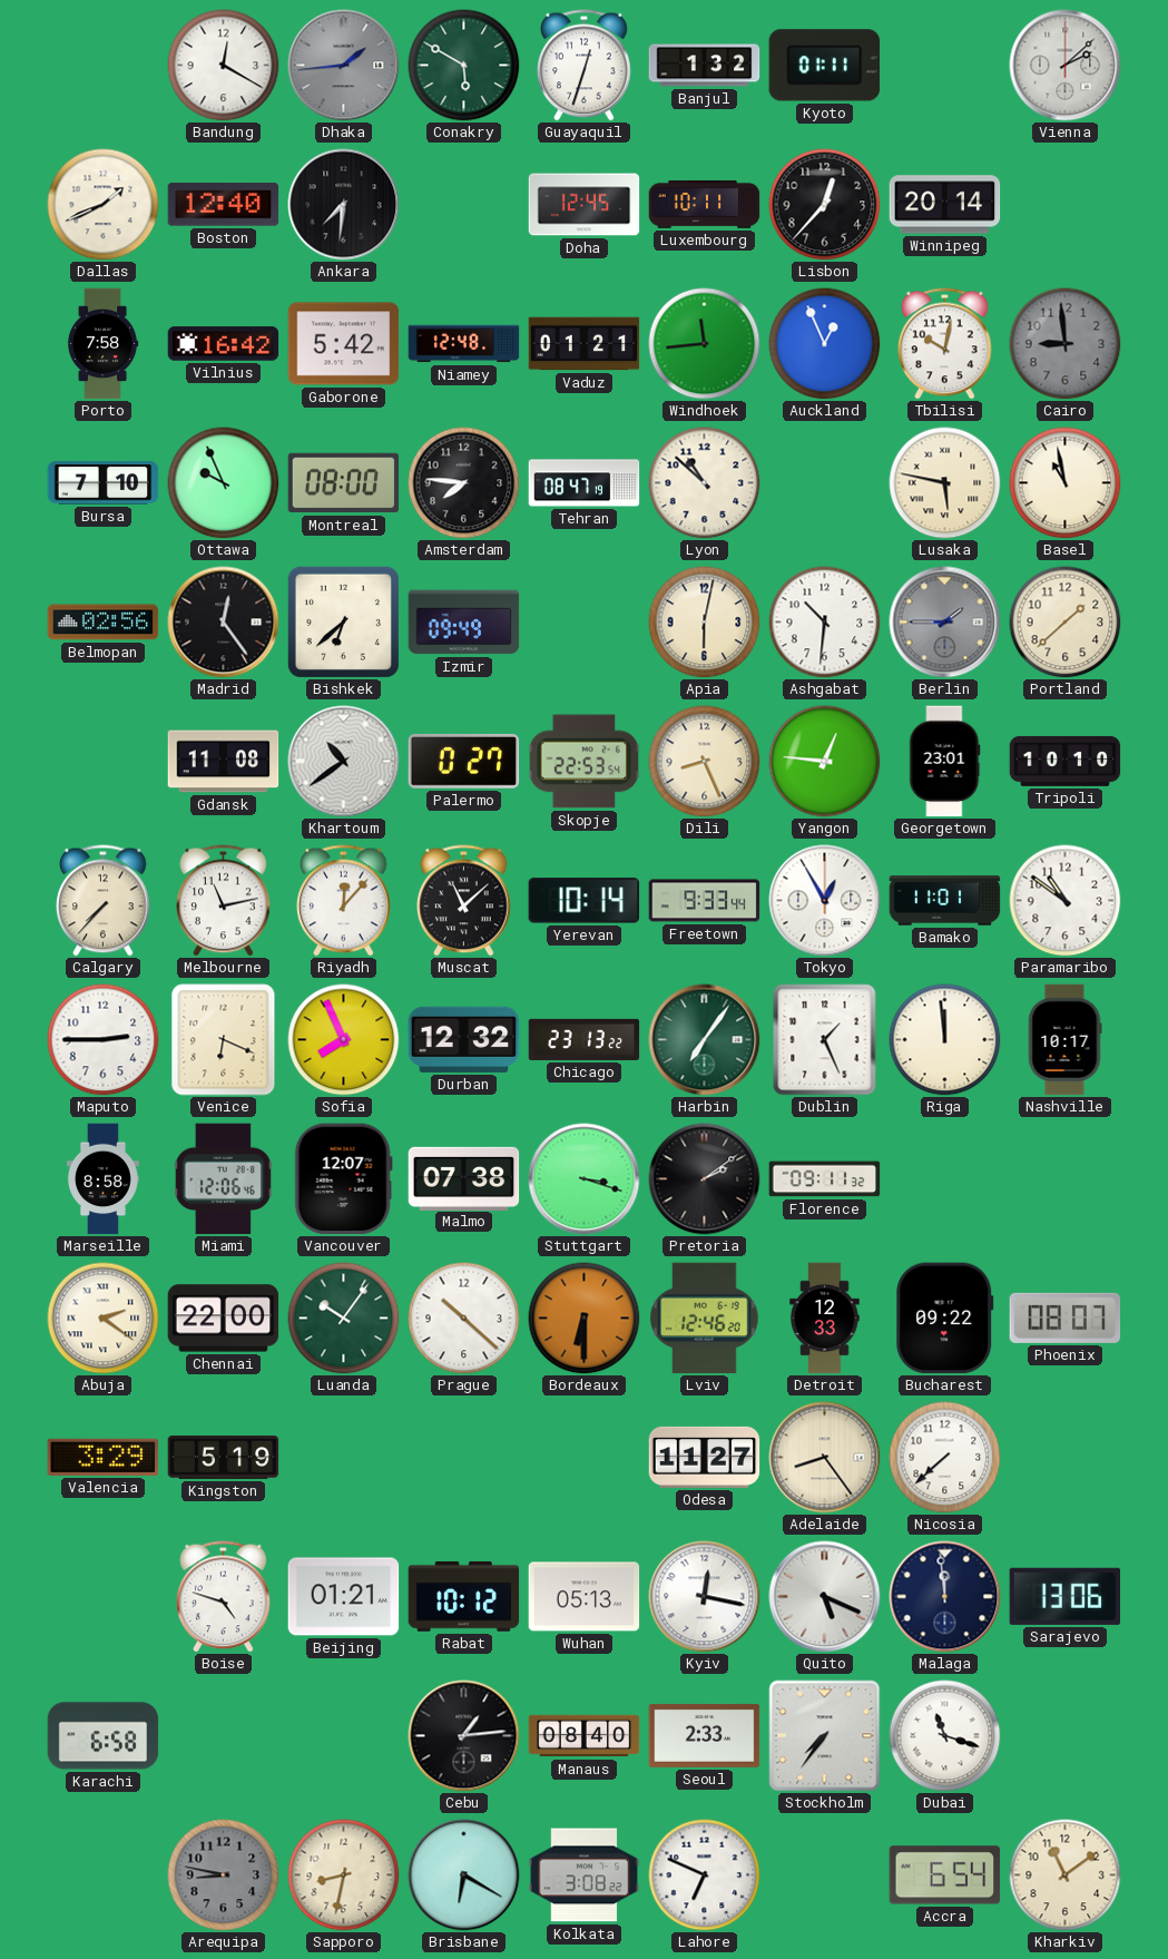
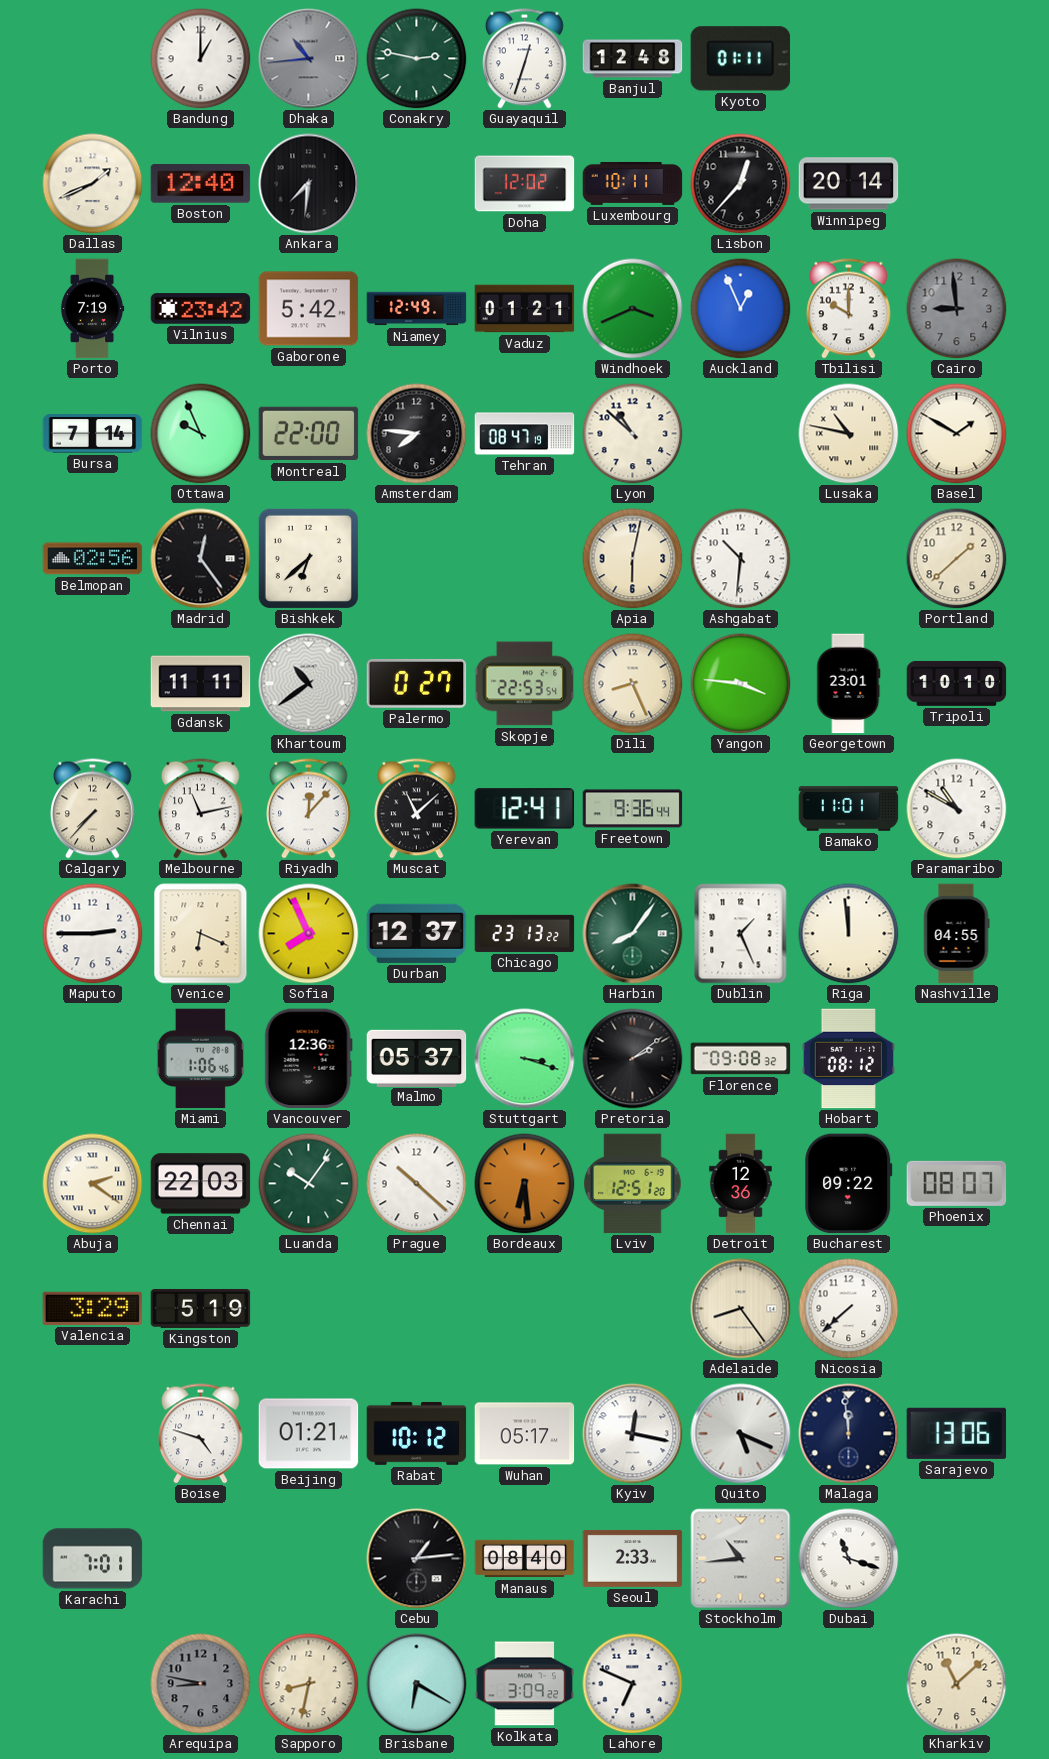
Bandung: 12:20 -> 1:00 (201, 59)
Dhaka: 1:44 -> 10:44 (309, 59)
Conakry: 5:50 -> 2:47 (417, 59)
Banjul: 1:32 -> 12:48 (633, 59)
Vienna: 2:08 -> none (1066, 66)
Doha: 12:45 -> 12:02 (525, 184)
Porto: 7:58 -> 7:19 (92, 309)
Vilnius: 16:42 -> 23:42 (201, 309)
Niamey: 12:48 -> 12:49 (417, 309)
Windhoek: 11:44 -> 3:41 (633, 309)
Tbilisi: 10:02 -> 10:00 (849, 309)
Bursa: 7:10 -> 7:14 (93, 434)
Montreal: 08:00 -> 22:00 (309, 434)
Lusaka: 5:47 -> 10:47 (849, 434)
Basel: 10:58 -> 1:50 (957, 434)
Izmir: 09:49 -> none (464, 623)
Berlin: 1:45 -> none (945, 623)
Gdansk: 11:08 -> 11:11 (201, 684)
Yangon: 12:46 -> 3:46 (741, 684)
Yerevan: 10:14 -> 12:41 (525, 809)
Freetown: 9:33 -> 9:36 (633, 809)
Tokyo: 12:55 -> none (825, 901)
Paramaribo: 10:51 -> 10:50 (957, 809)
Durban: 12:32 -> 12:37 (417, 933)
Harbin: 7:06 -> 8:06 (633, 934)
Nashville: 10:17 -> 04:55 (956, 934)
Marseille: 8:58 -> none (102, 1179)
Miami: 12:06 -> 1:06 (200, 1059)
Vancouver: 12:07 -> 12:36 (308, 1059)
Malmo: 07:38 -> 05:37 (417, 1058)
Florence: 09:11 -> 09:08 (741, 1059)
Hobart: none -> 08:12 (848, 1059)
Chennai: 22:00 -> 22:03 (201, 1184)
Bordeaux: 6:30 -> 6:29 (525, 1184)
Lviv: 12:46 -> 12:51 (633, 1184)
Detroit: 12:33 -> 12:36 (741, 1184)
Odesa: 11:27 -> none (705, 1457)
Wuhan: 05:13 -> 05:17 (525, 1434)
Karachi: 6:58 -> 7:01 (93, 1559)
Stockholm: 7:36 -> 10:44 (741, 1559)
Kolkata: 3:08 -> 3:09 (525, 1684)
Accra: 6:54 -> none (945, 1875)
Kharkiv: 11:09 -> 11:08 (957, 1684)
